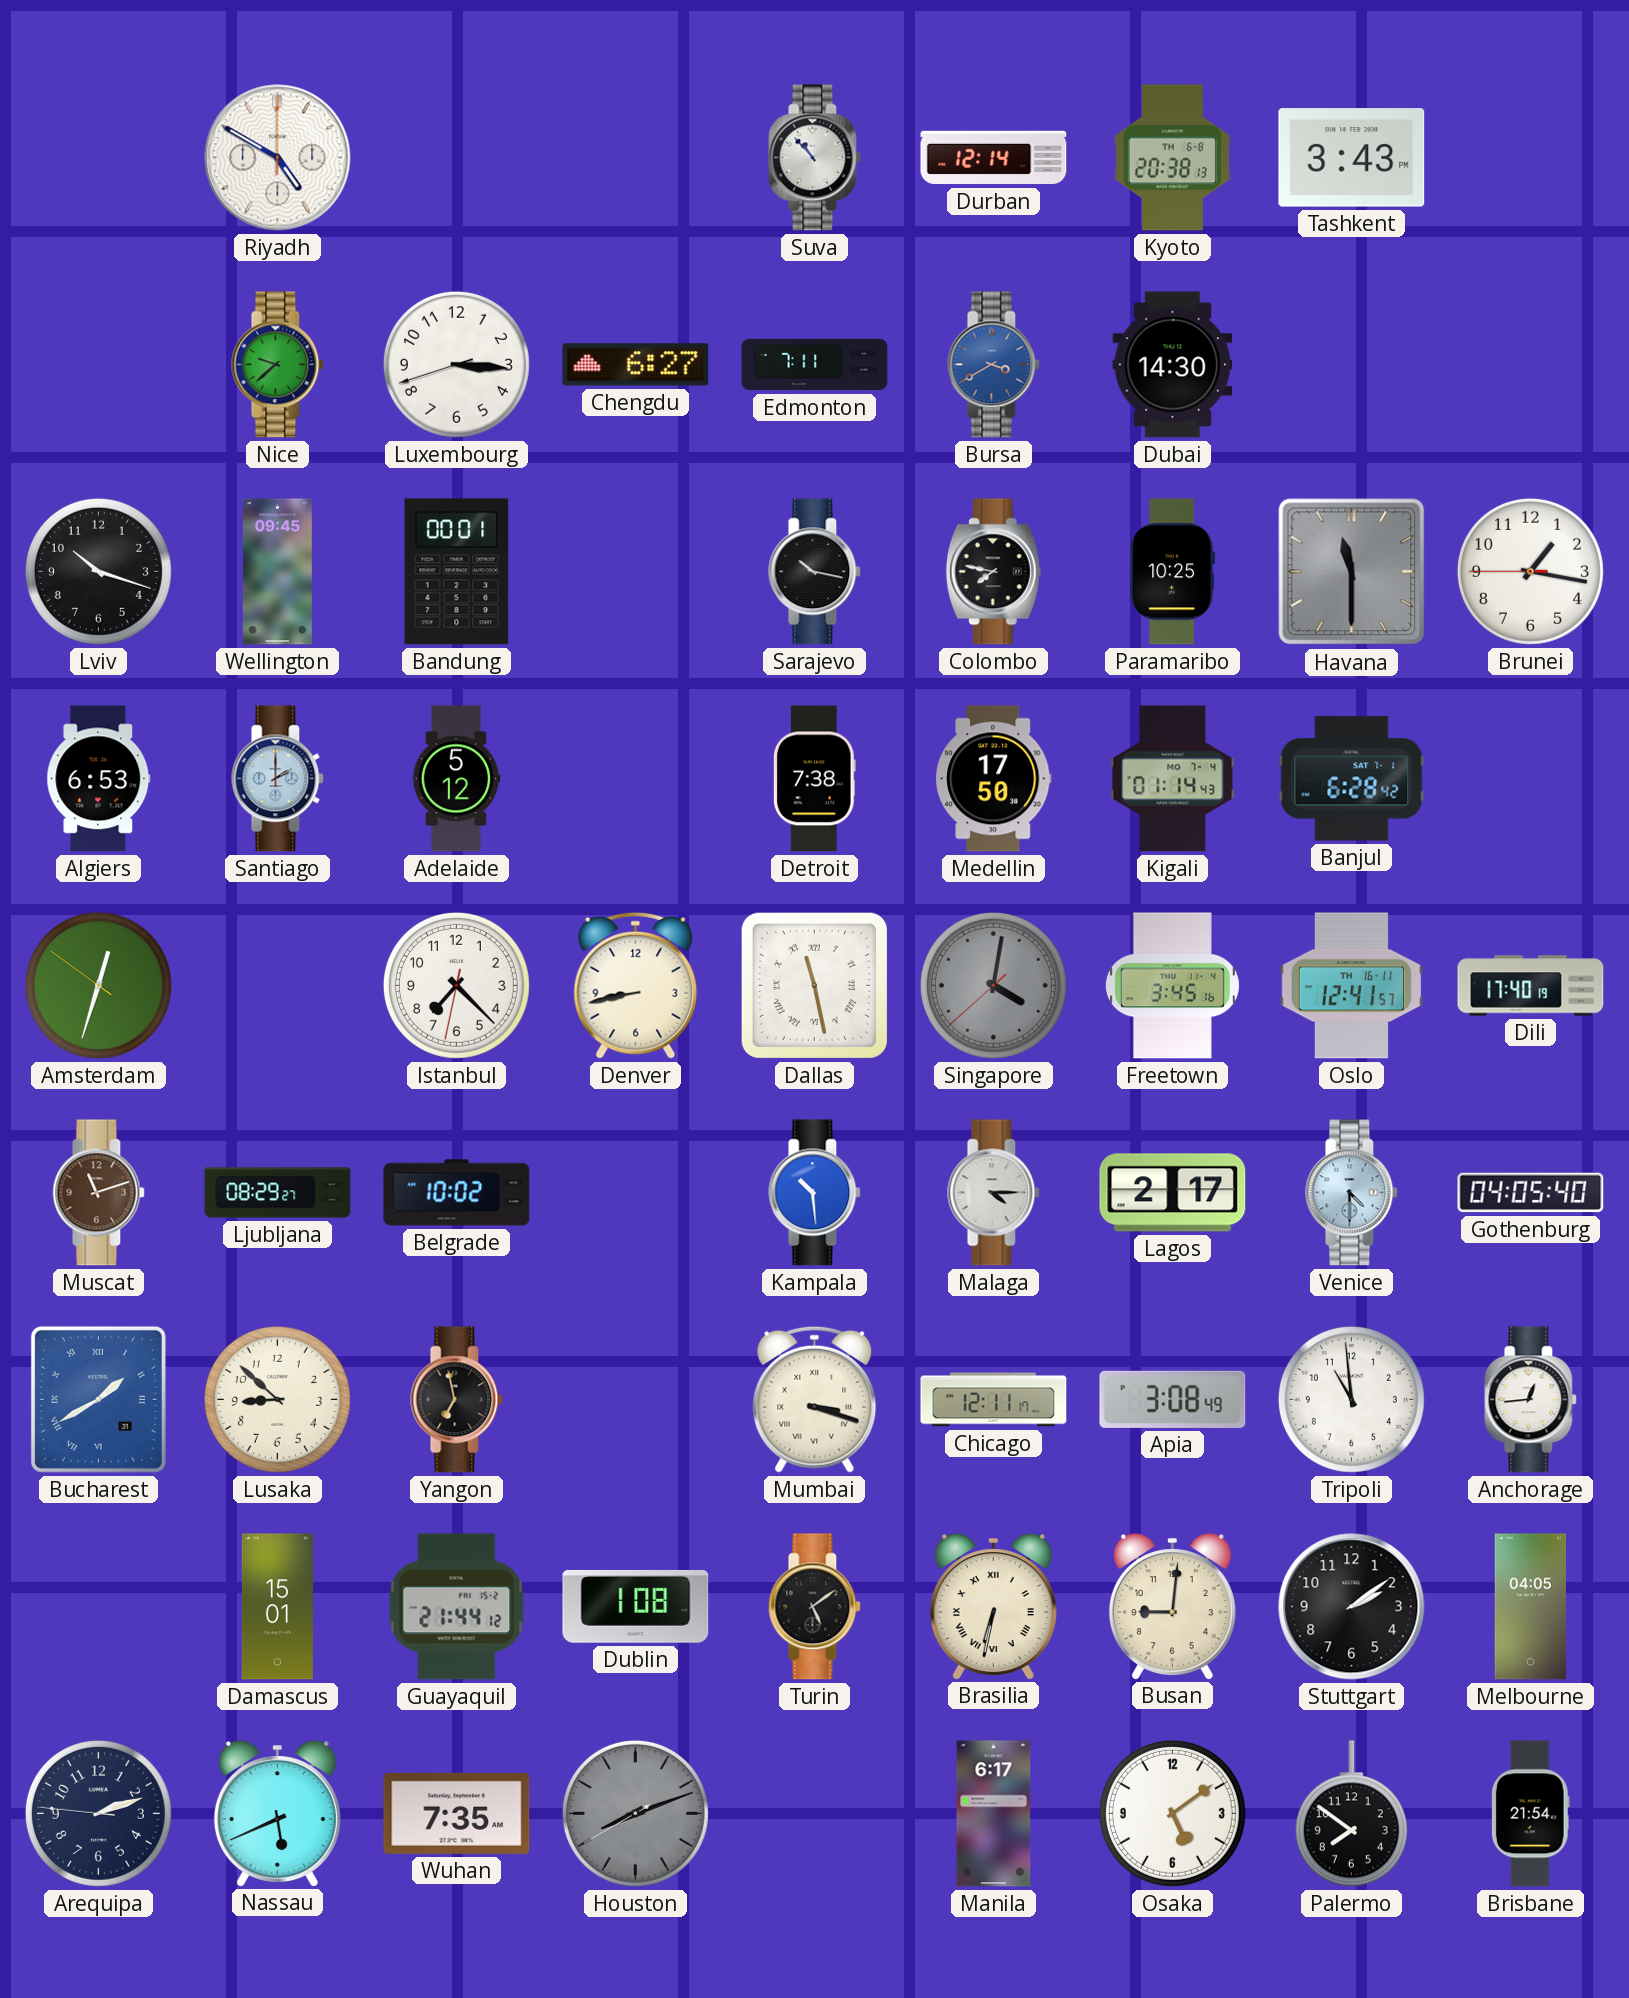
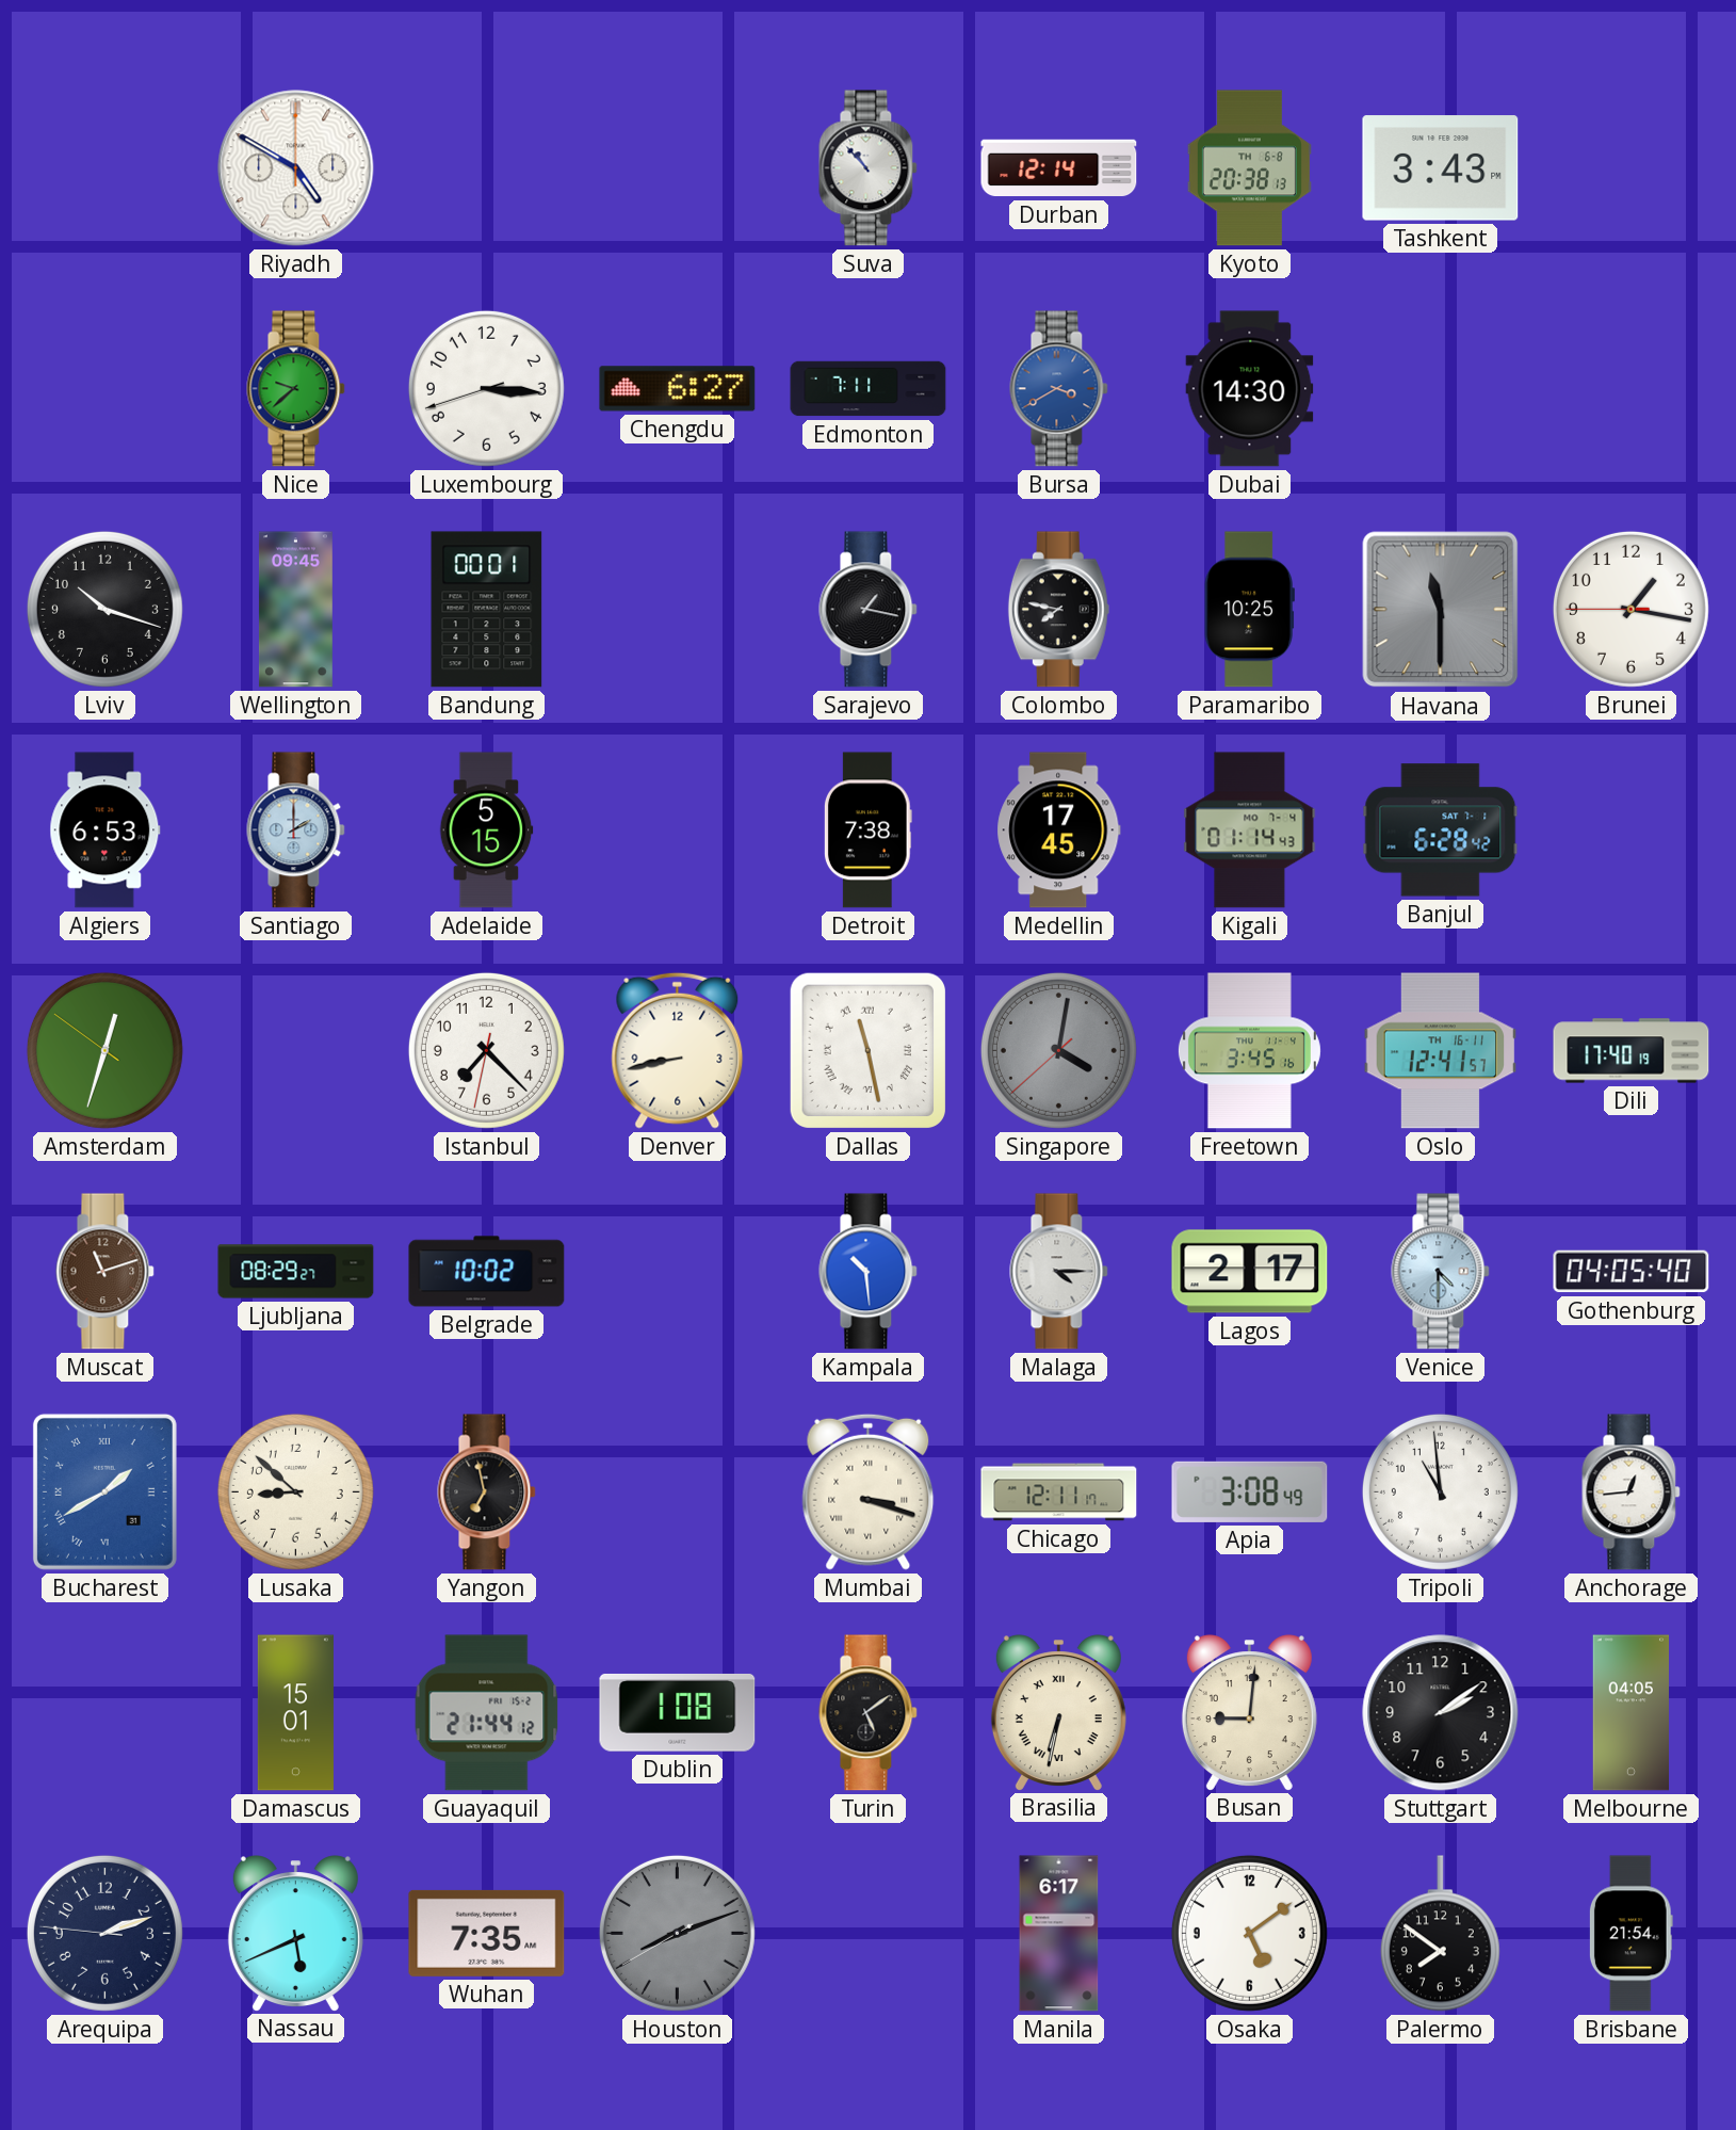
Sarajevo: 10:17 -> 1:17 (869, 610)
Adelaide: 5:12 -> 5:15 (486, 830)
Medellin: 17:50 -> 17:45 (1059, 830)
